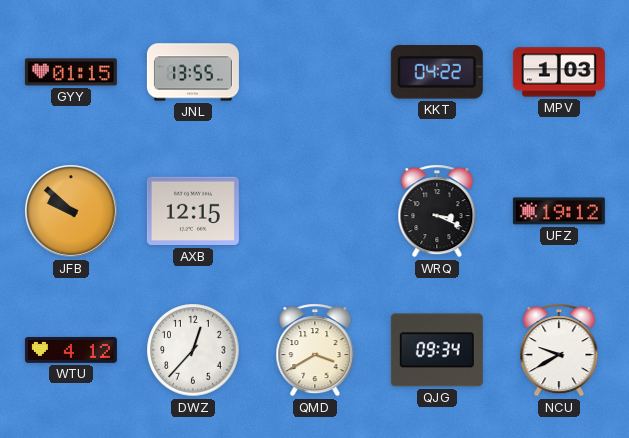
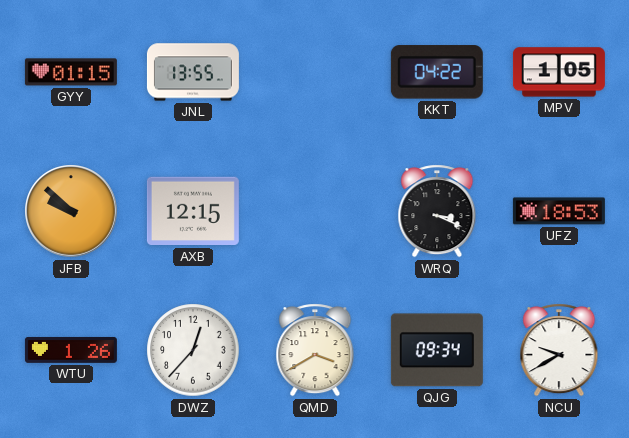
MPV: 1:03 -> 1:05 (559, 72)
UFZ: 19:12 -> 18:53 (559, 211)
WTU: 4:12 -> 1:26 (71, 350)
